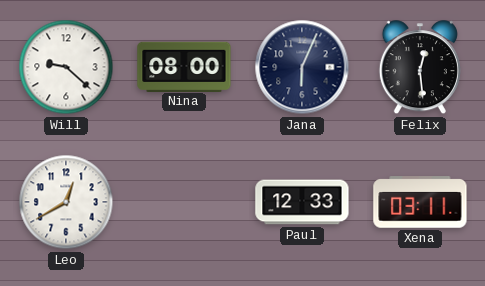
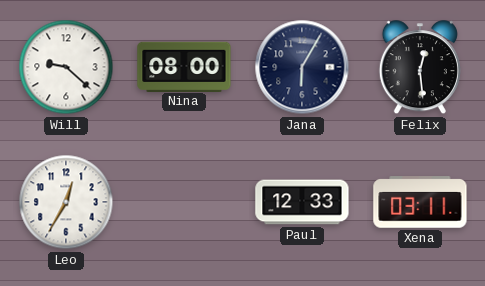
Jana: 6:04 -> 6:05 (302, 67)
Leo: 12:40 -> 12:35 (66, 202)
